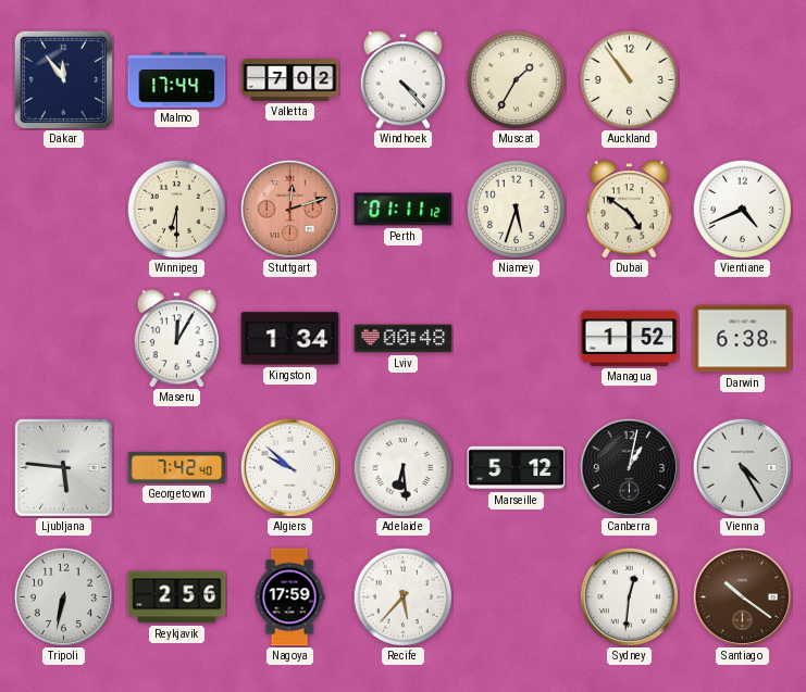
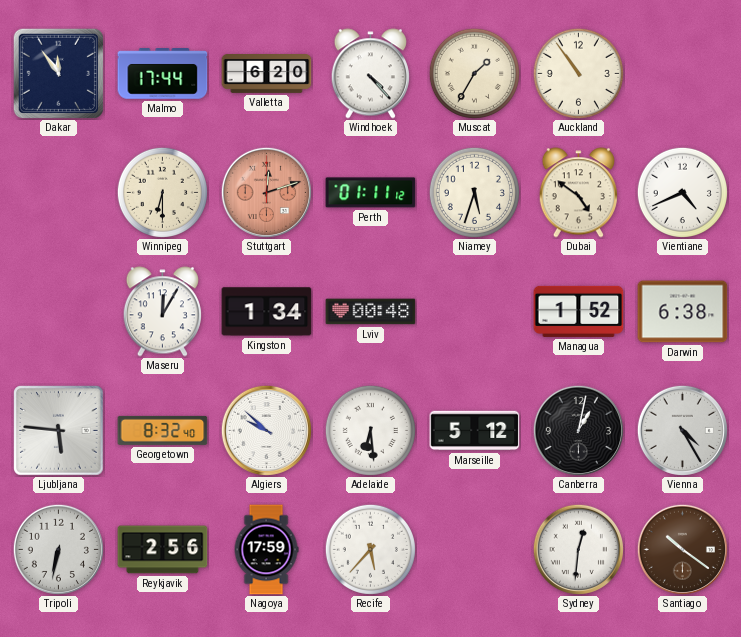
Valletta: 7:02 -> 6:20 (267, 74)
Georgetown: 7:42 -> 8:32 (163, 430)
